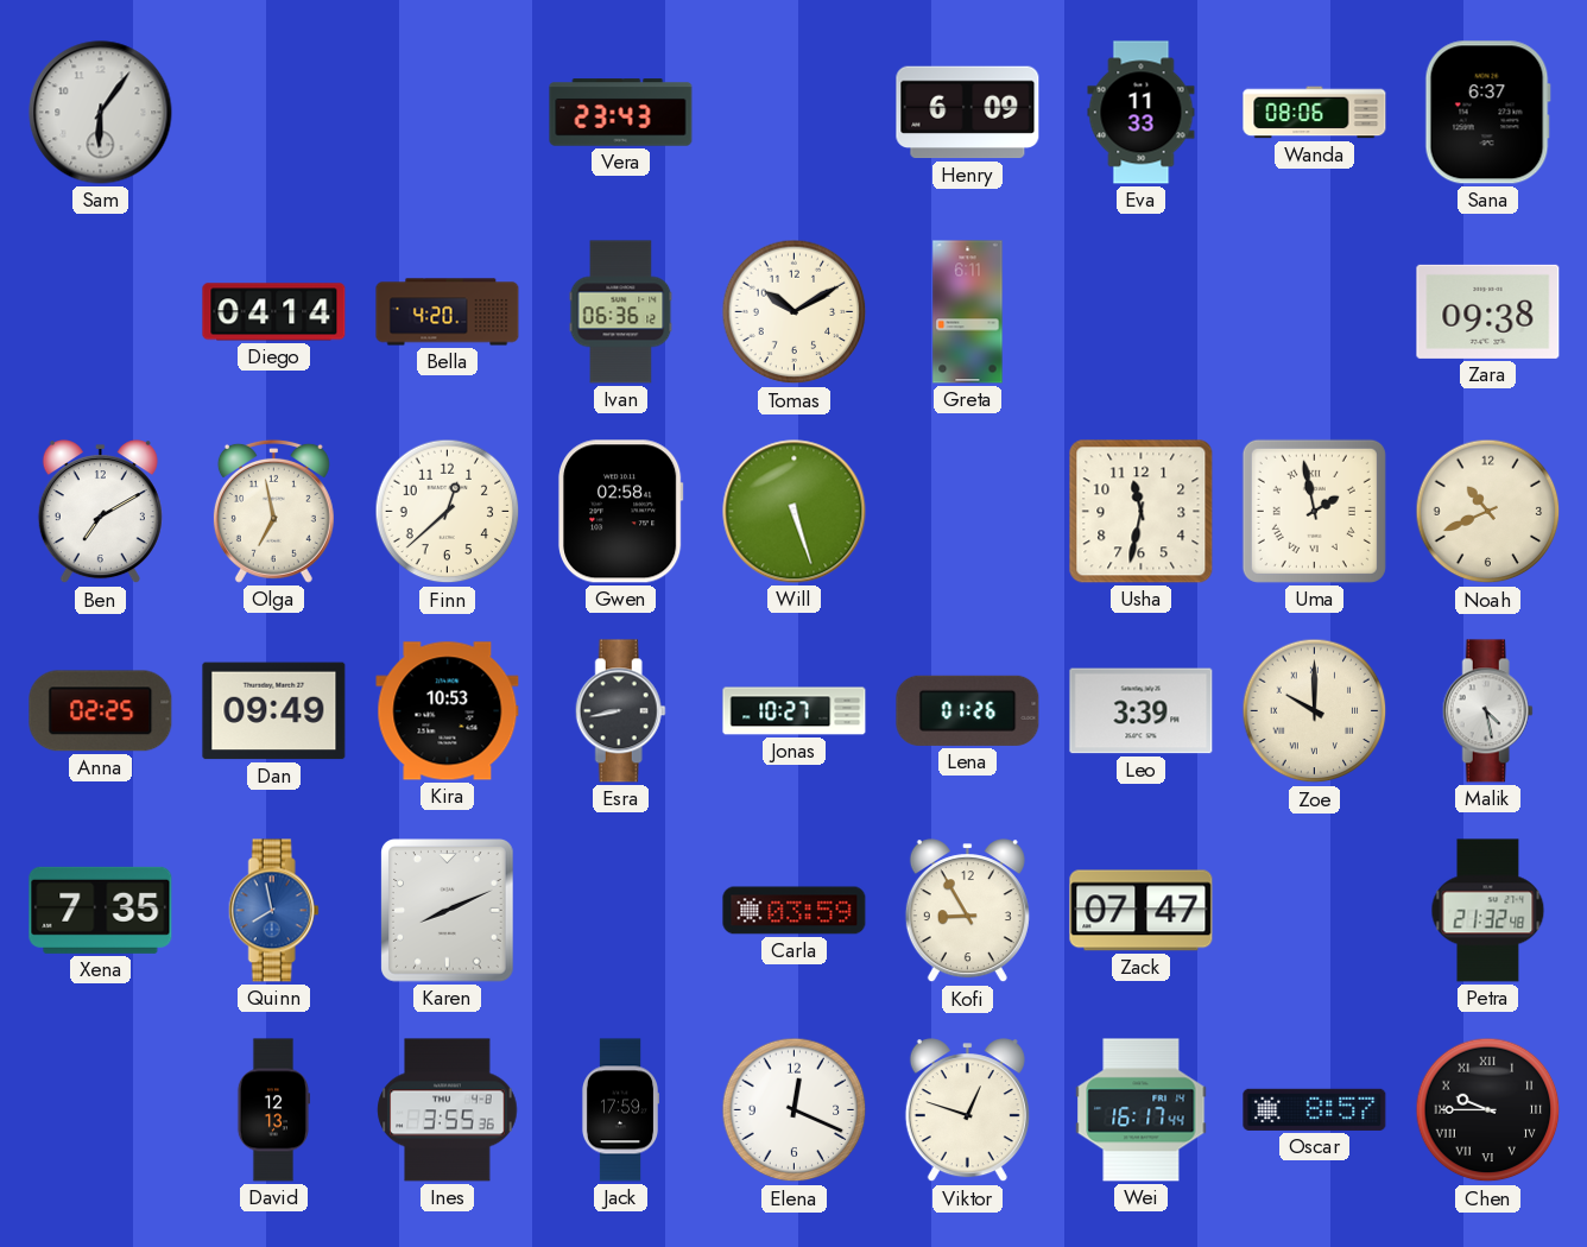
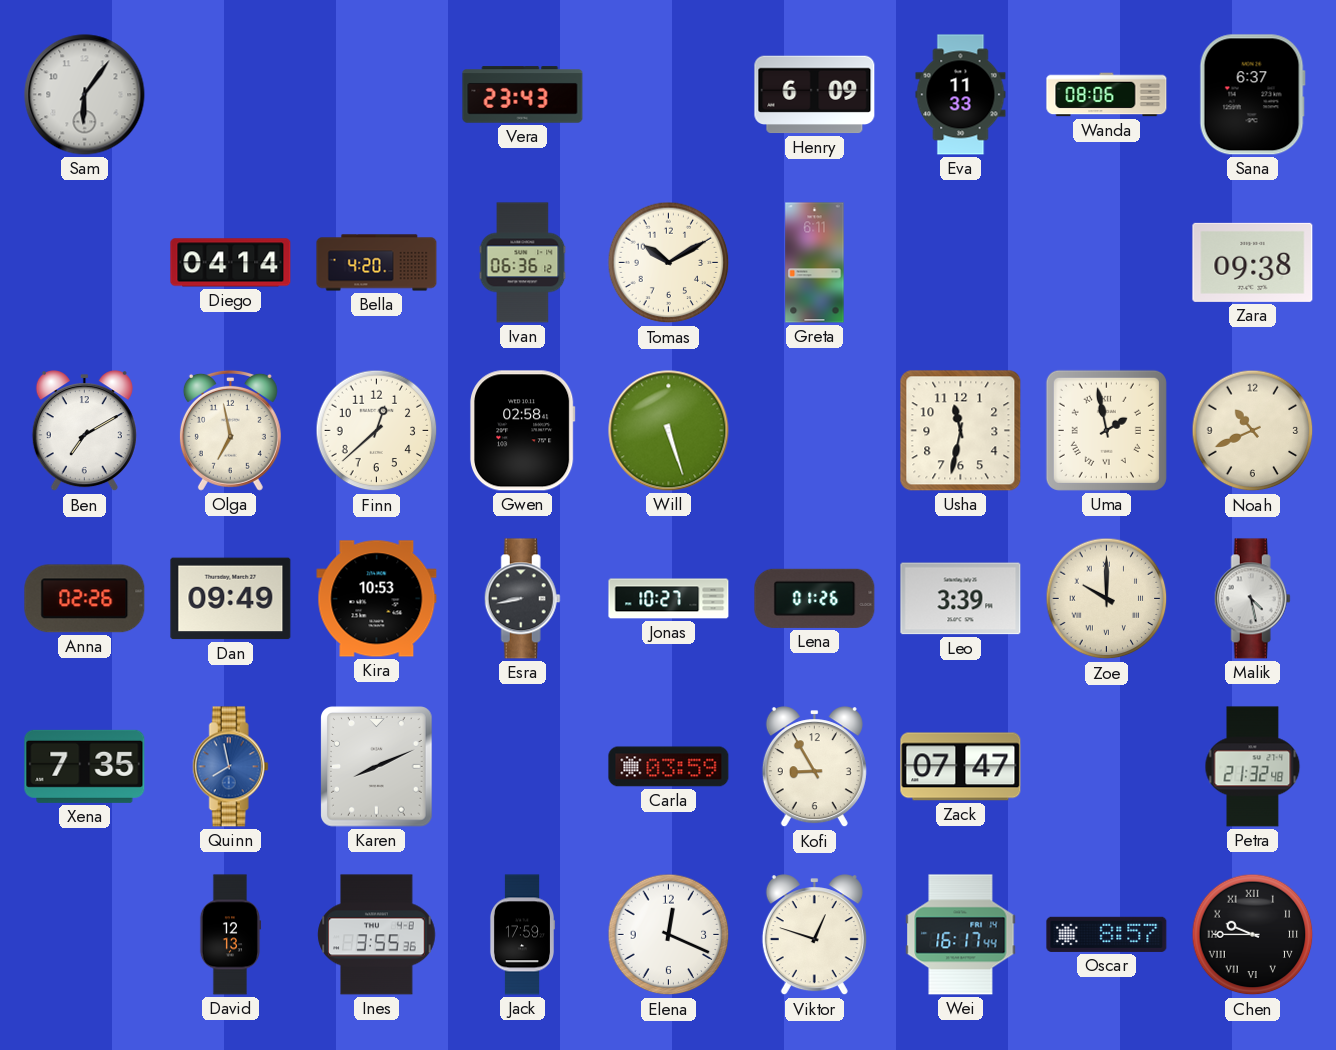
Anna: 02:25 -> 02:26 (85, 599)
